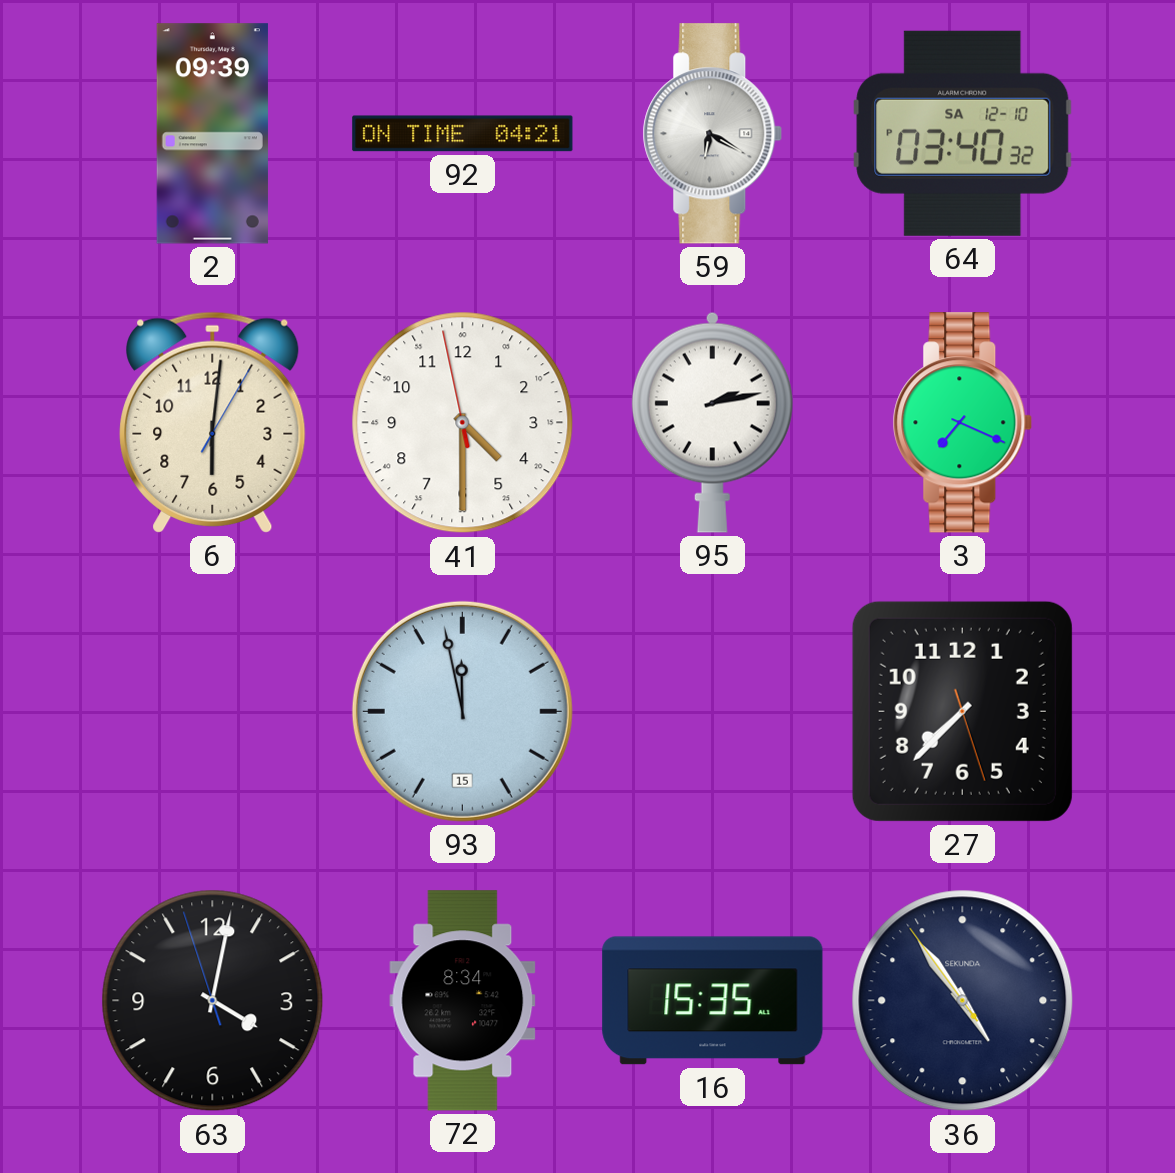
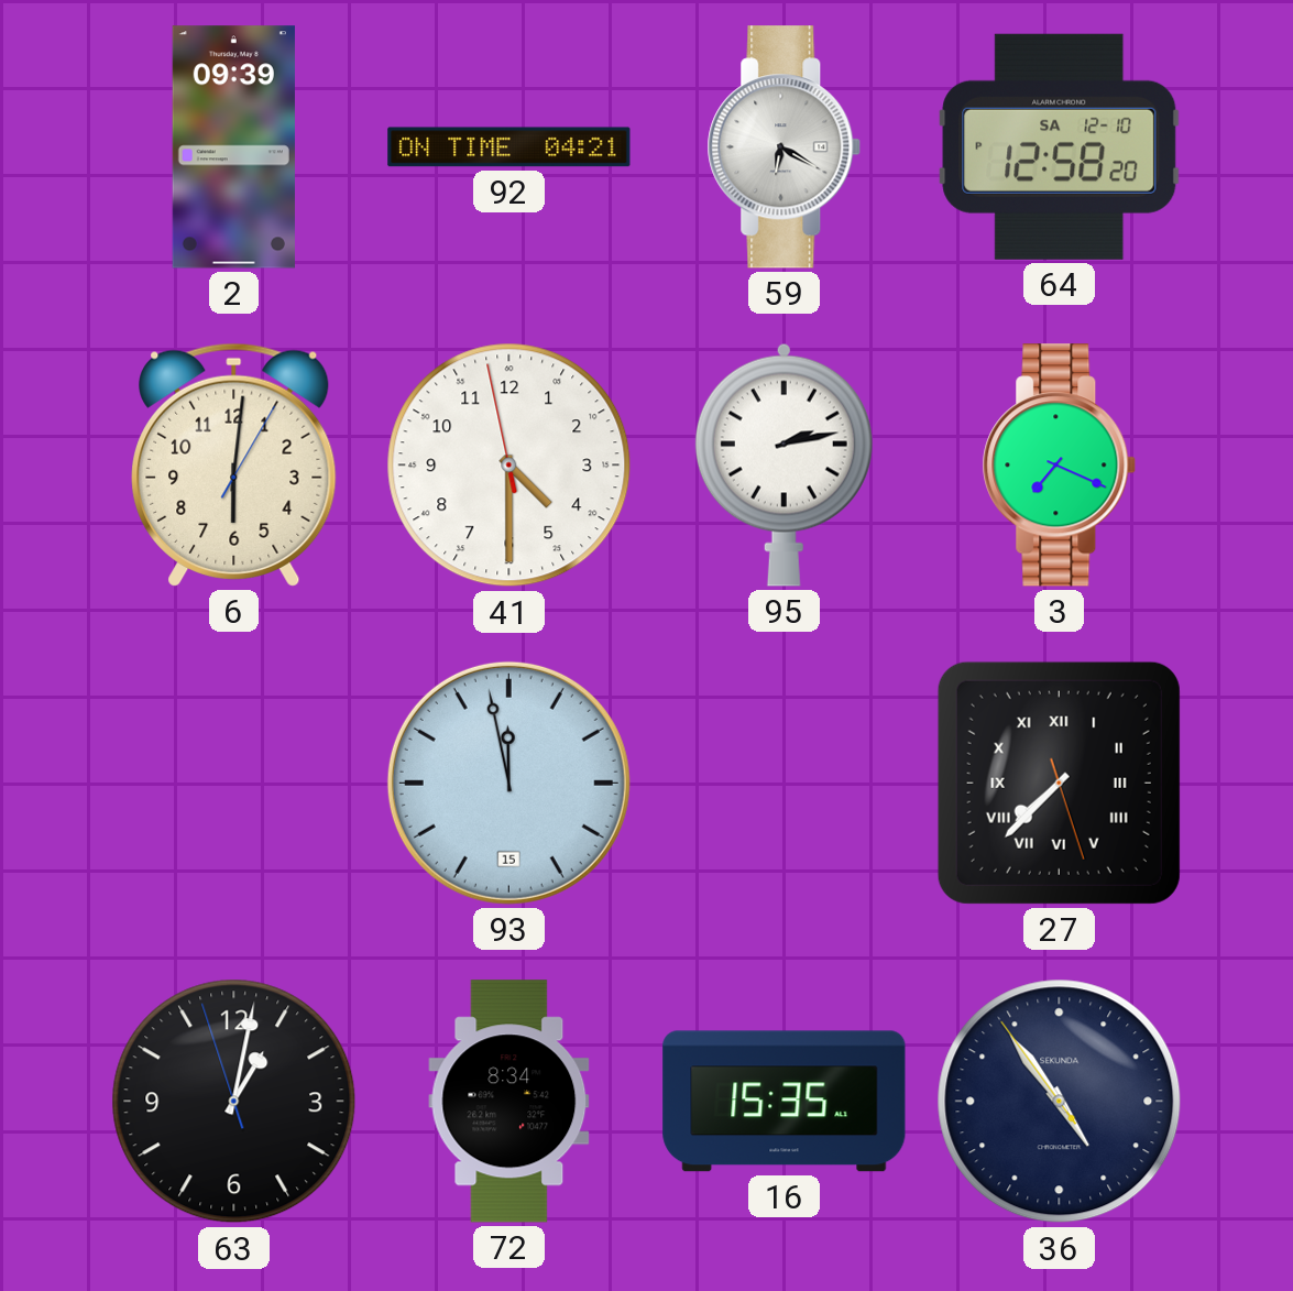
64: 03:40 -> 12:58 (1060, 146)
27 numerals: Arabic -> Roman (1059, 783)
63: 4:01 -> 1:01 (234, 1102)
